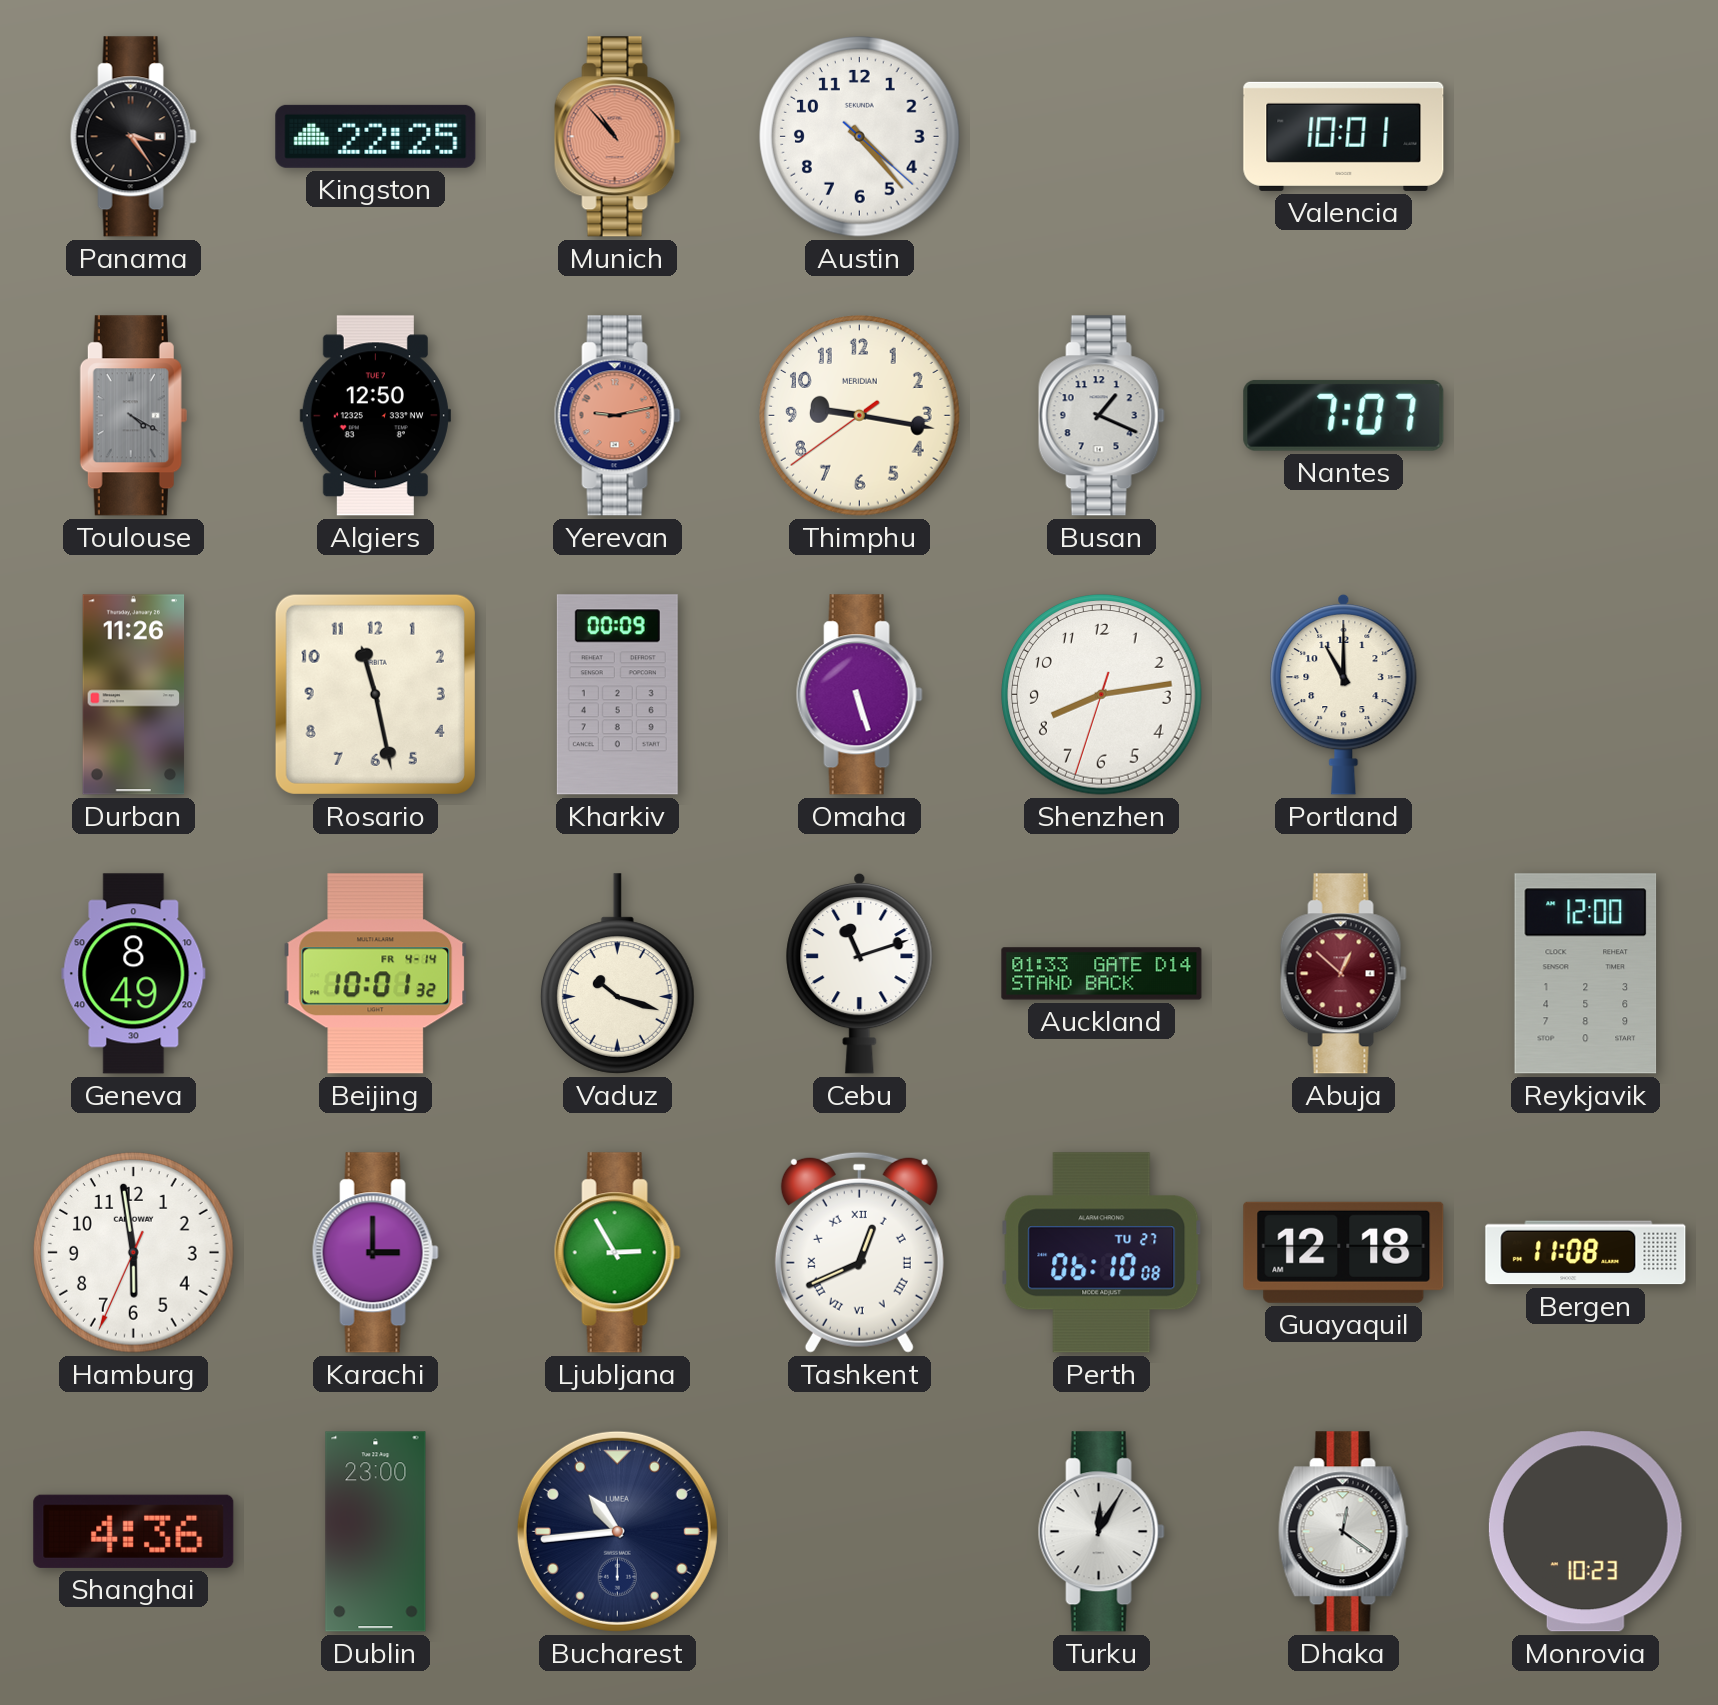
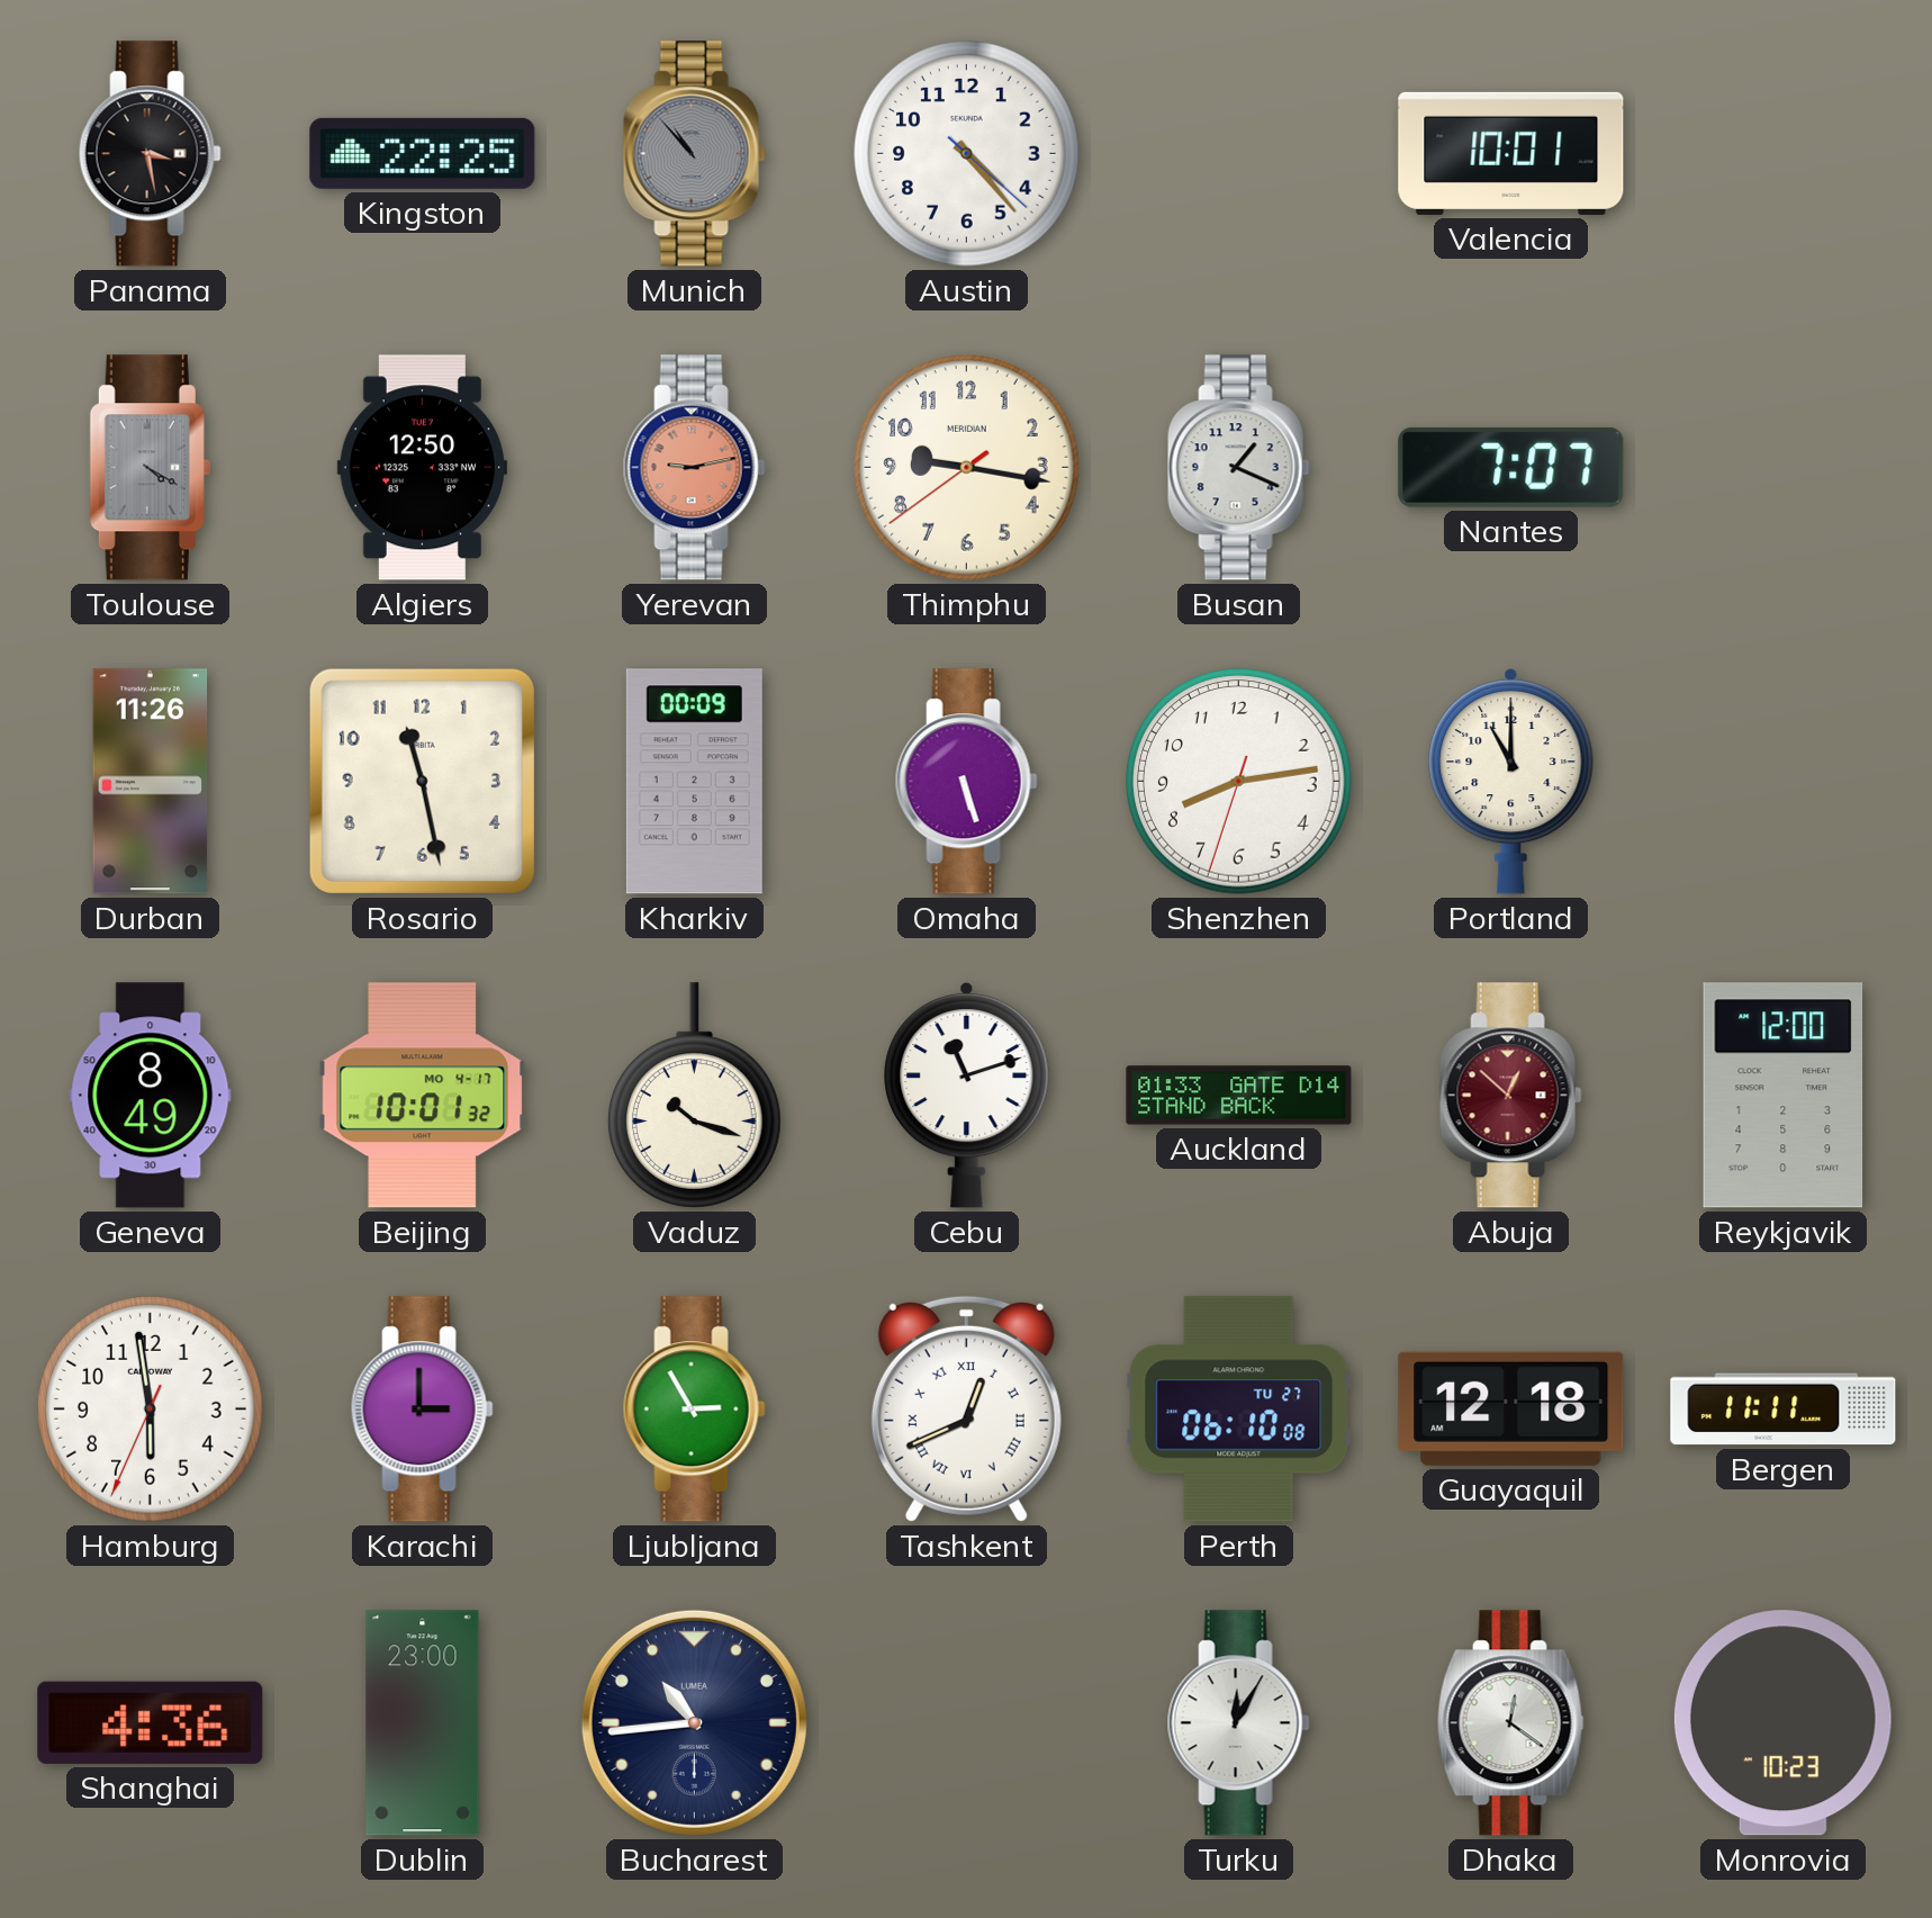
Panama: 3:24 -> 3:28 (150, 154)
Munich dial: salmon -> grey (694, 154)
Beijing date: FR 4-14 -> MO 4-17 (423, 1096)
Bergen: 11:08 -> 11:11 (1784, 1410)
